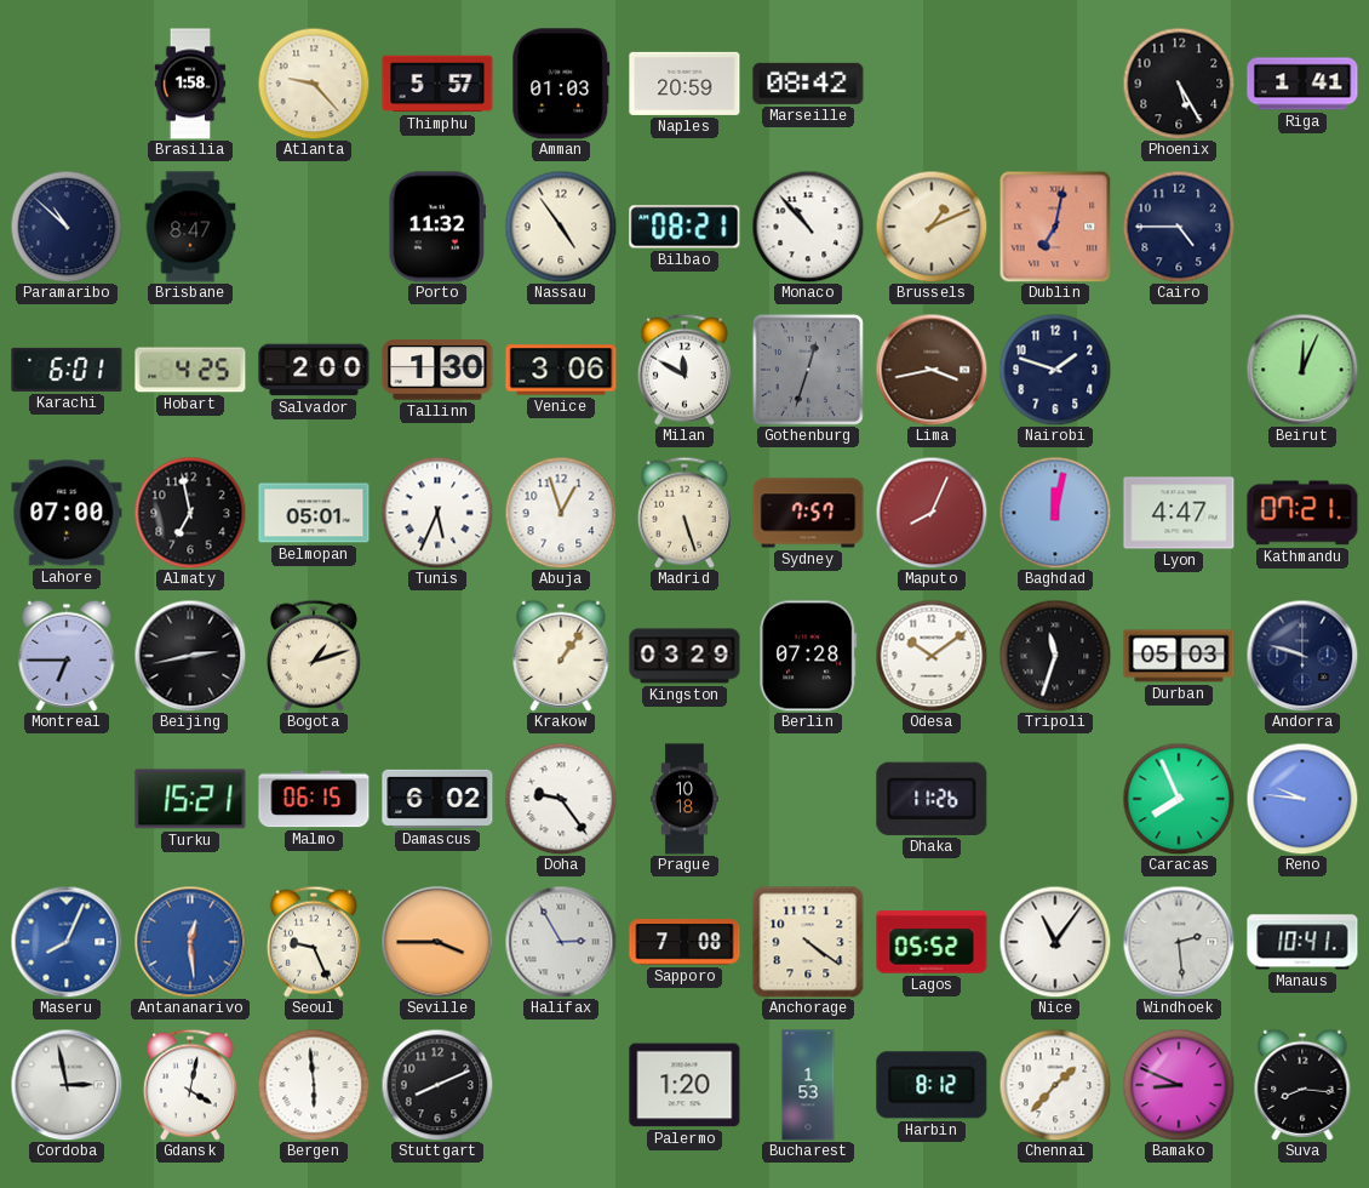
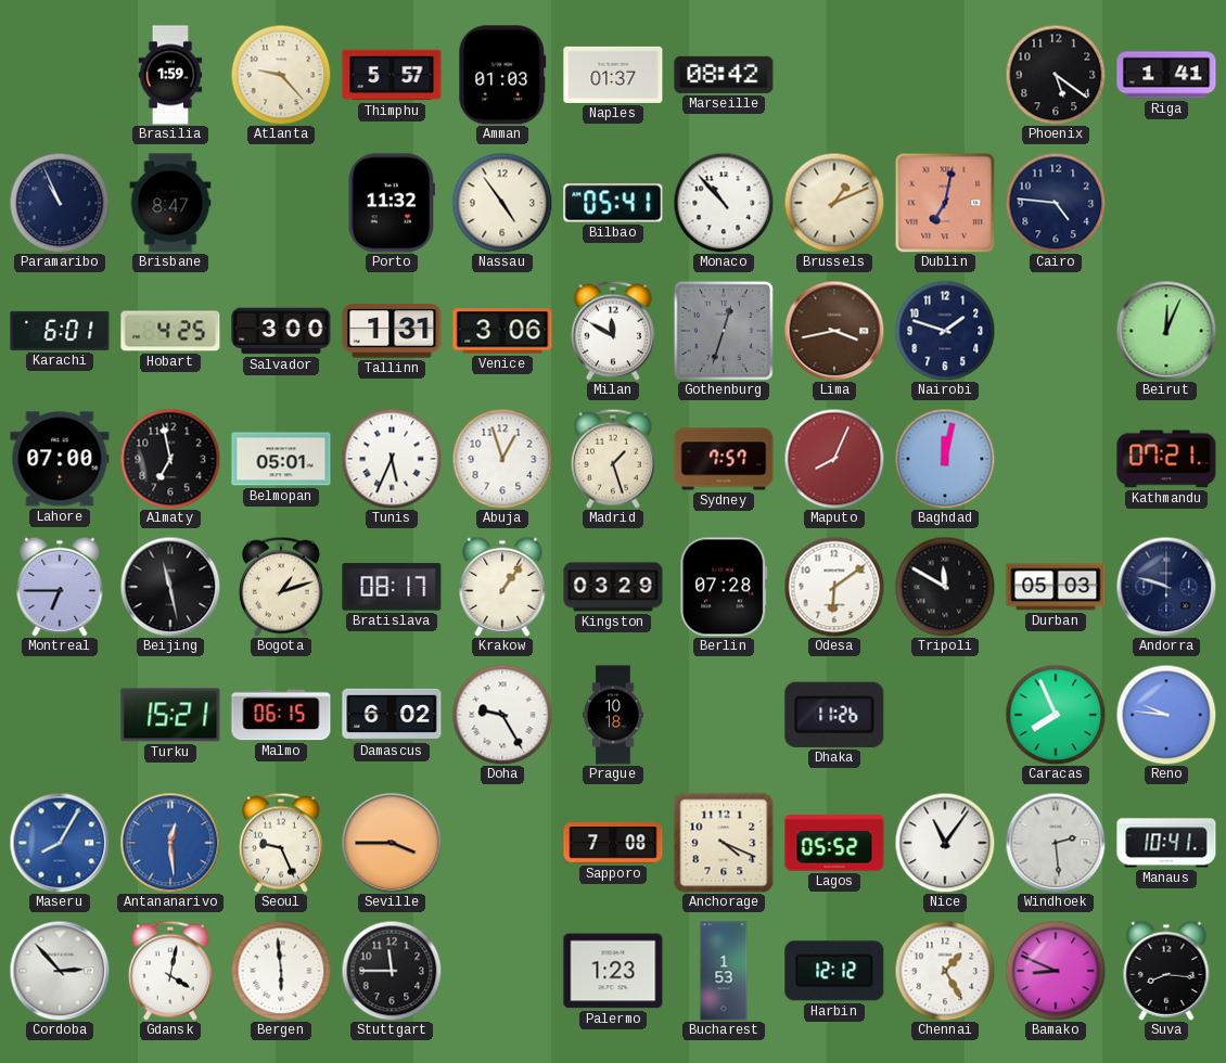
Brasilia: 1:58 -> 1:59 (170, 75)
Naples: 20:59 -> 01:37 (613, 75)
Phoenix: 5:25 -> 5:21 (1056, 75)
Paramaribo: 10:52 -> 10:56 (60, 203)
Bilbao: 08:21 -> 05:41 (613, 203)
Cairo: 4:45 -> 4:46 (1056, 203)
Salvador: 2:00 -> 3:00 (281, 331)
Tallinn: 1:30 -> 1:31 (392, 331)
Madrid: 5:27 -> 1:27 (613, 459)
Lyon: 4:47 -> none (1179, 513)
Beijing: 2:43 -> 11:28 (170, 587)
Bratislava: none -> 08:17 (392, 587)
Odesa: 10:09 -> 6:09 (834, 587)
Tripoli: 11:33 -> 11:50 (945, 587)
Doha: 9:24 -> 9:25 (502, 715)
Maseru: 8:04 -> 8:05 (60, 843)
Halifax: 2:55 -> none (561, 942)
Anchorage: 4:21 -> 4:19 (724, 843)
Cordoba: 2:58 -> 2:53 (60, 971)
Stuttgart: 8:11 -> 11:45 (392, 971)
Palermo: 1:20 -> 1:23 (613, 971)
Harbin: 8:12 -> 12:12 (834, 971)
Chennai: 1:37 -> 1:25 (945, 971)
